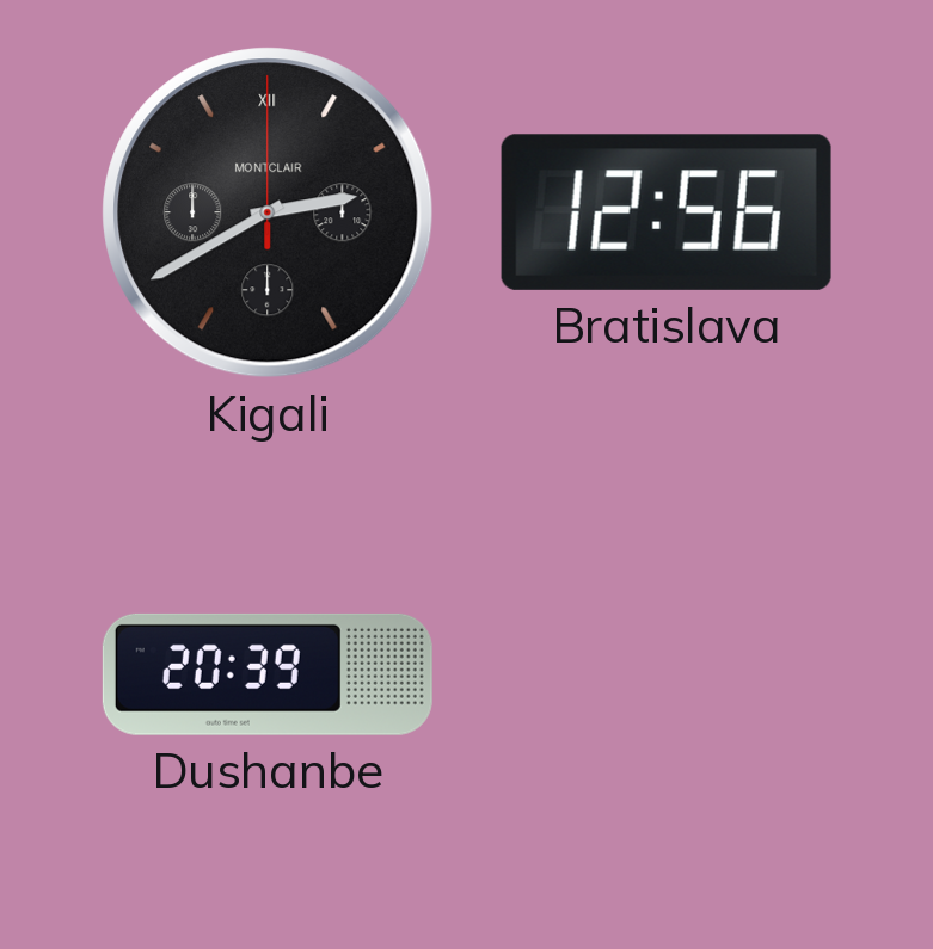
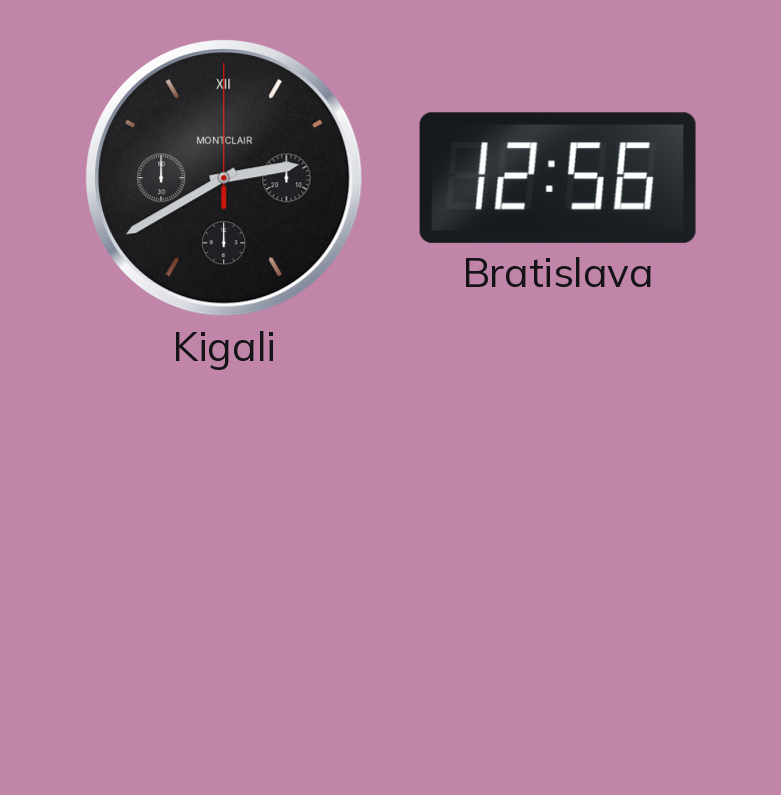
Dushanbe: 20:39 -> none (268, 674)
